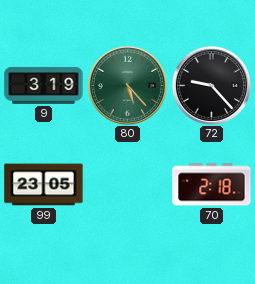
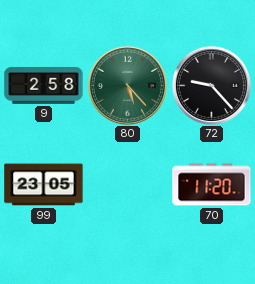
9: 3:19 -> 2:58 (44, 85)
70: 2:18 -> 11:20 (212, 185)
